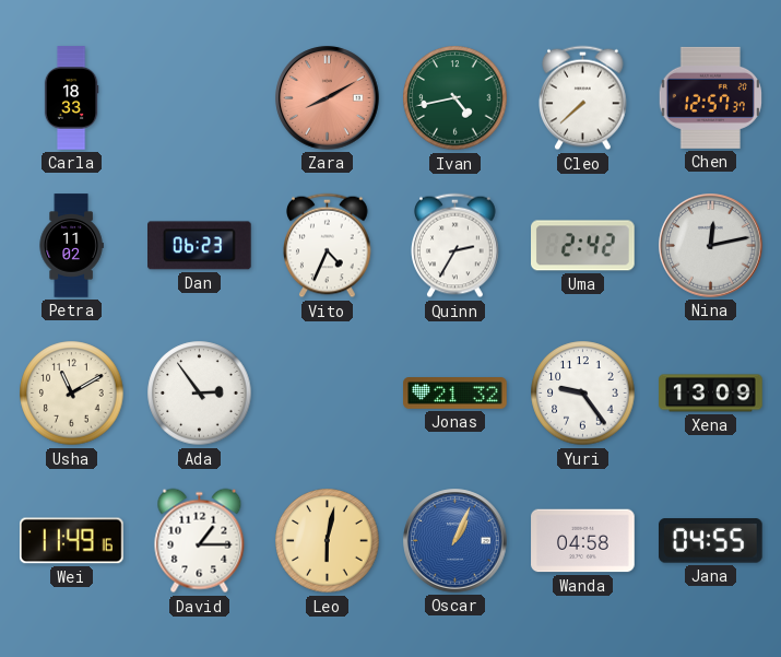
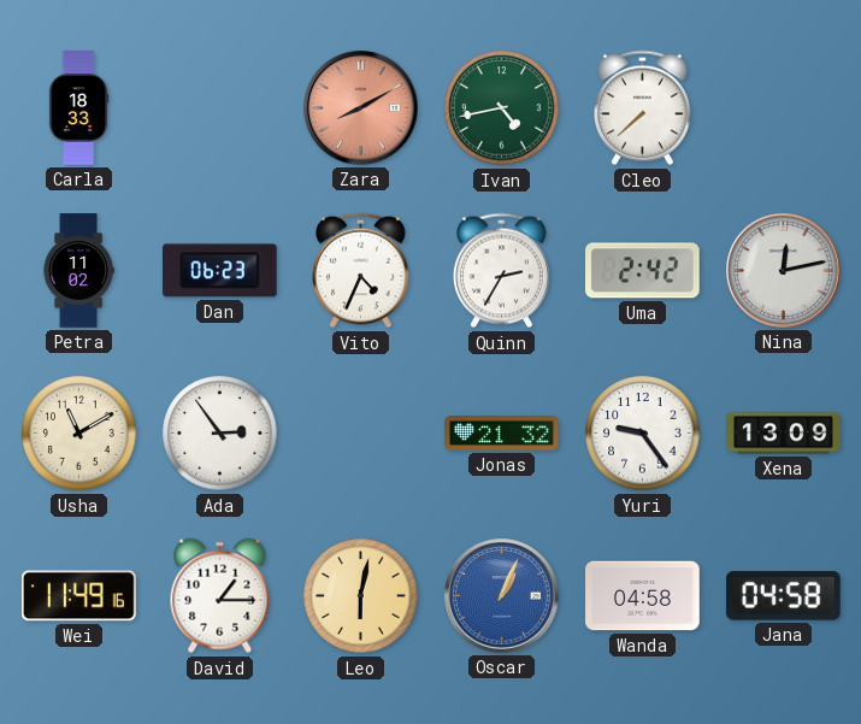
Chen: 12:57 -> none (710, 97)
Jana: 04:55 -> 04:58 (784, 596)
